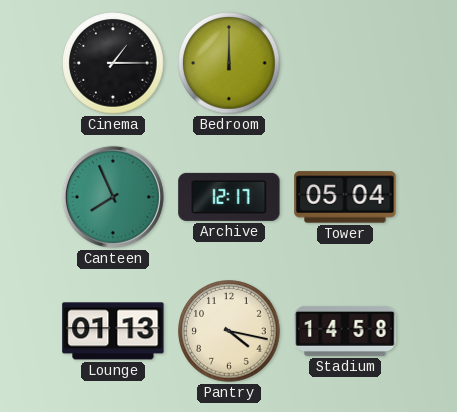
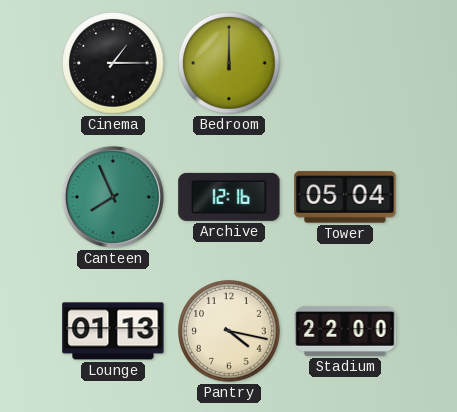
Archive: 12:17 -> 12:16 (229, 197)
Stadium: 14:58 -> 22:00 (345, 331)
